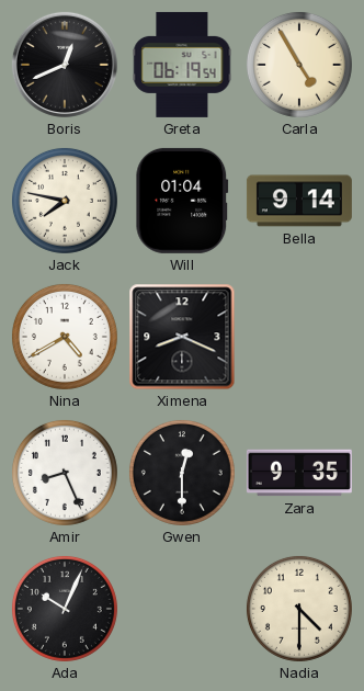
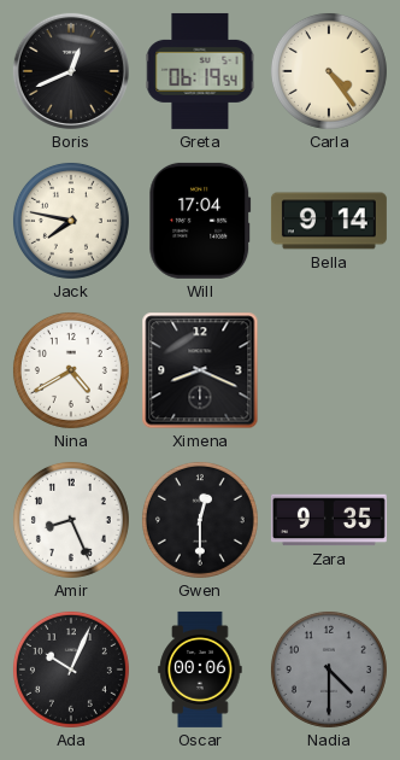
Carla: 4:55 -> 4:24 (329, 71)
Will: 01:04 -> 17:04 (200, 221)
Oscar: none -> 00:06 (200, 670)
Nadia dial: cream -> grey (329, 670)
